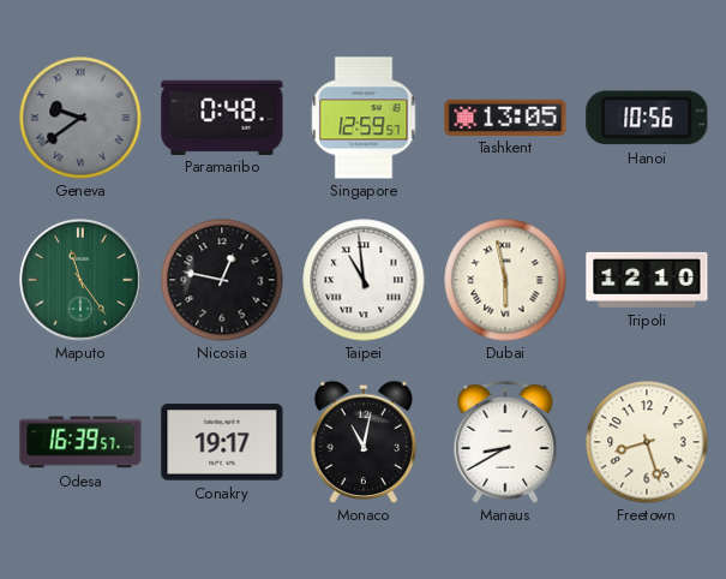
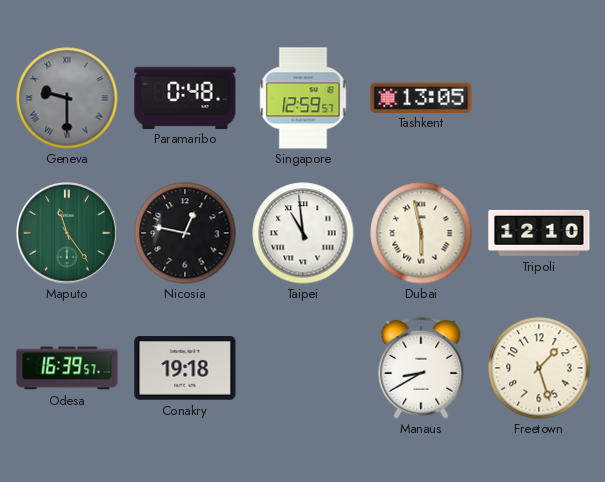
Geneva: 9:39 -> 9:30 (67, 98)
Hanoi: 10:56 -> none (647, 118)
Conakry: 19:17 -> 19:18 (185, 368)
Monaco: 11:02 -> none (364, 442)
Freetown: 8:27 -> 1:27 (539, 368)
